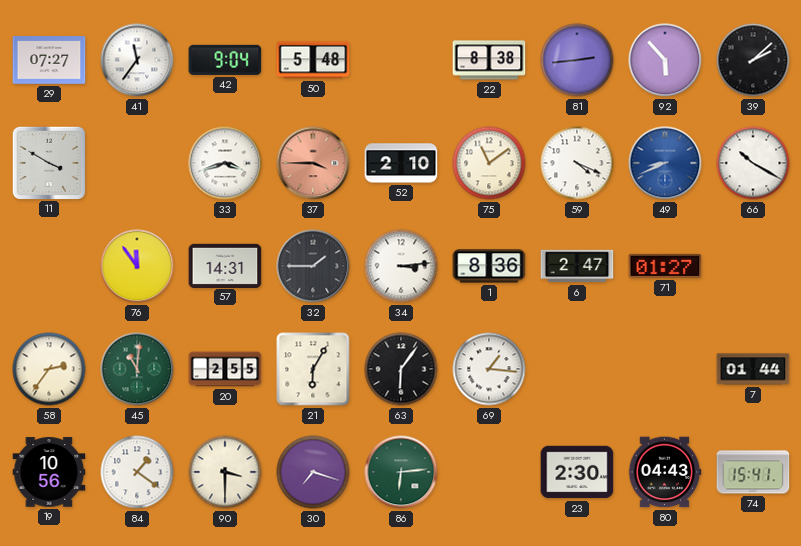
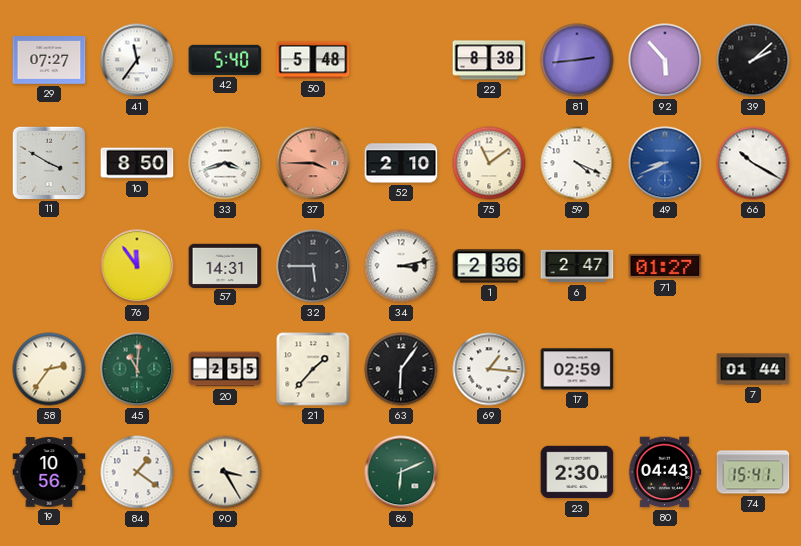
42: 9:04 -> 5:40 (225, 60)
10: none -> 8:50 (137, 163)
32: 1:45 -> 5:45 (313, 266)
34: 3:14 -> 3:13 (401, 266)
1: 8:36 -> 2:36 (489, 266)
21: 6:05 -> 1:37 (313, 369)
17: none -> 02:59 (577, 369)
90: 3:30 -> 3:25 (225, 472)
30: 7:18 -> none (313, 472)
86: 6:14 -> 6:11 (401, 472)
